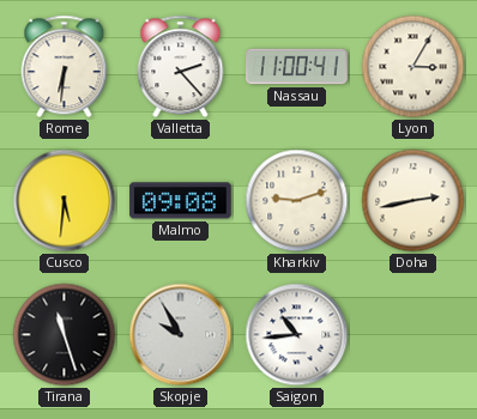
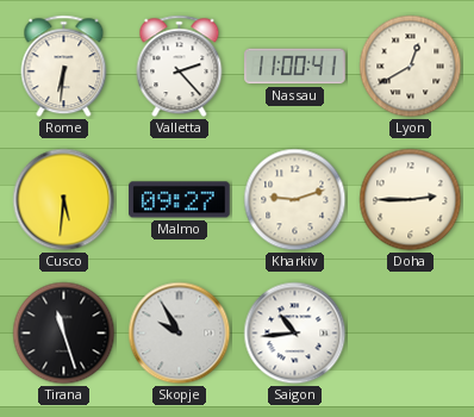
Lyon: 3:05 -> 12:40 (411, 67)
Malmo: 09:08 -> 09:27 (180, 200)
Doha: 2:43 -> 2:45 (411, 200)
